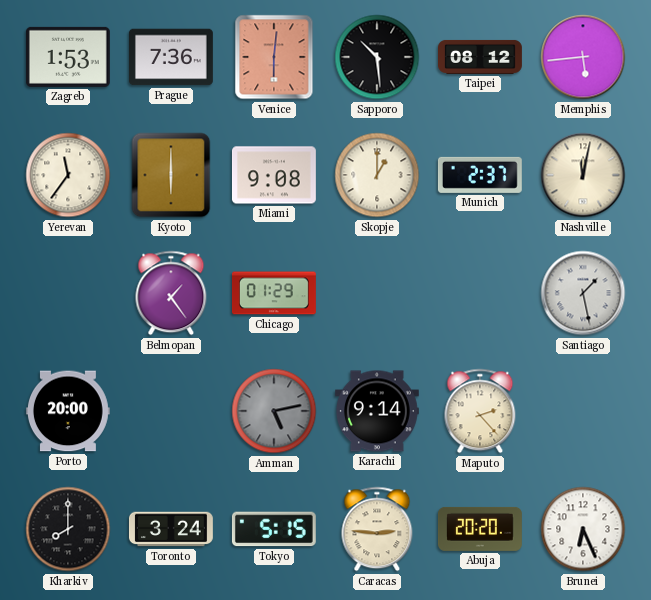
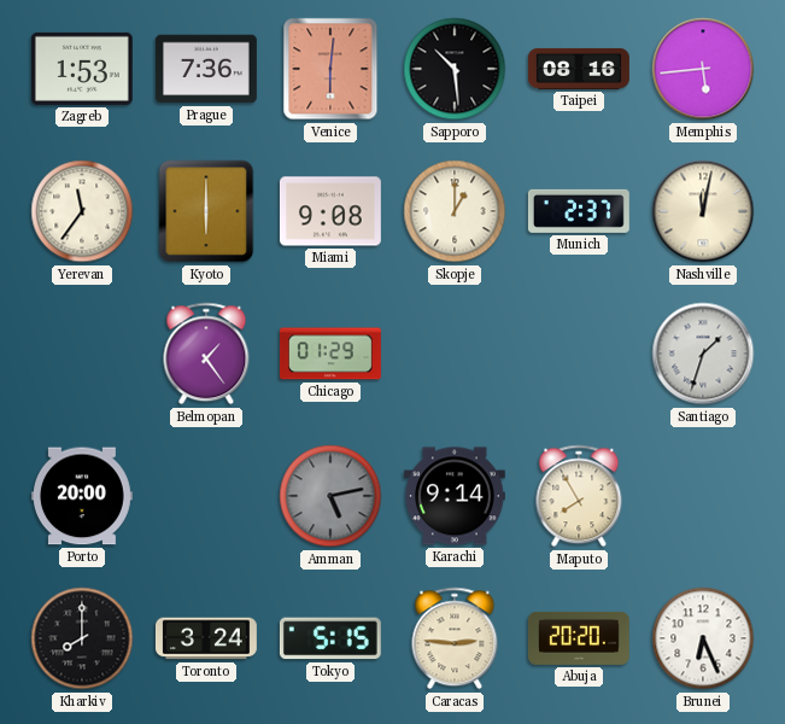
Taipei: 08:12 -> 08:16 (580, 69)
Santiago: 1:28 -> 1:33 (703, 354)
Maputo: 2:23 -> 7:55 (579, 496)
